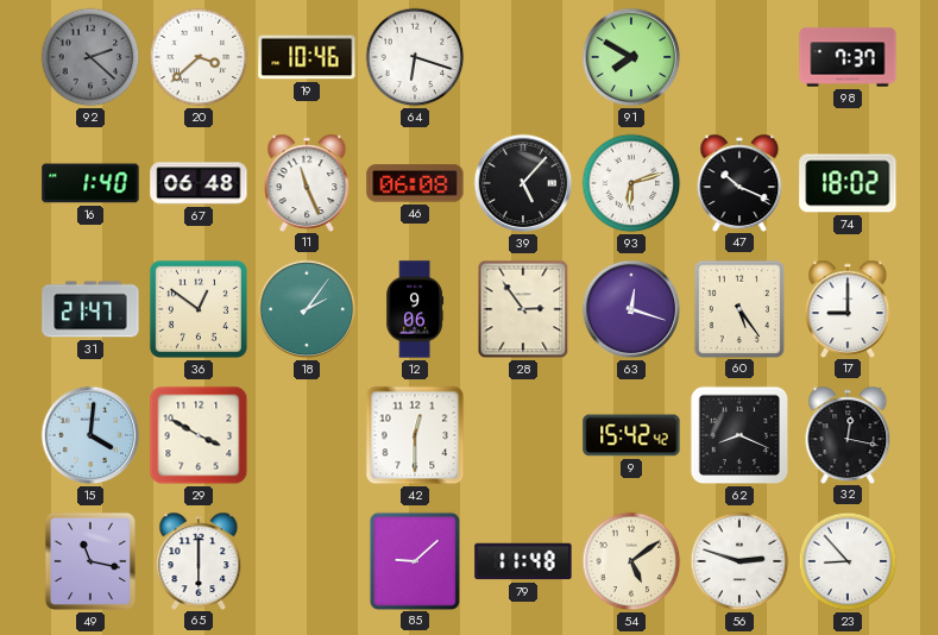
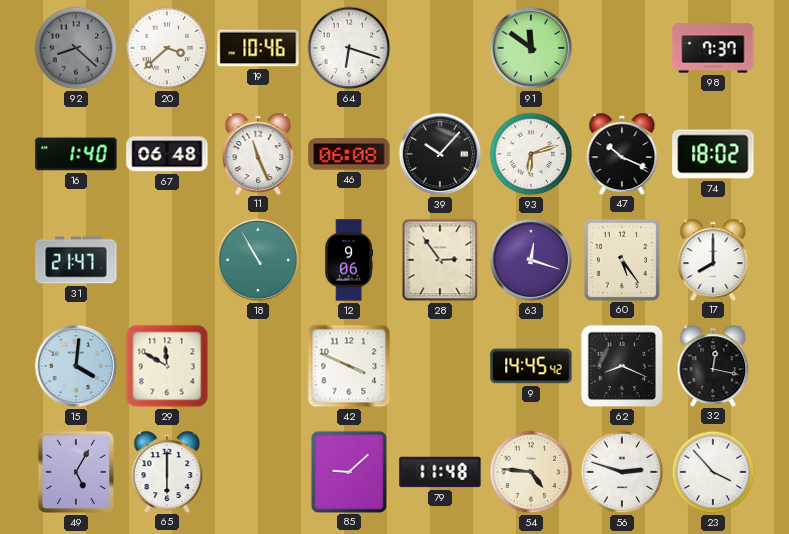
92: 2:22 -> 8:22 (76, 48)
91: 7:50 -> 11:51 (531, 48)
39: 5:07 -> 10:07 (440, 154)
36: 12:51 -> none (199, 309)
18: 2:06 -> 10:55 (258, 260)
17: 9:00 -> 8:00 (713, 259)
29: 3:50 -> 11:50 (167, 366)
42: 12:30 -> 3:49 (349, 366)
9: 15:42 -> 14:45 (531, 366)
49: 11:17 -> 5:05 (76, 472)
54: 5:09 -> 4:46 (531, 472)
23: 8:53 -> 3:53 (713, 472)
